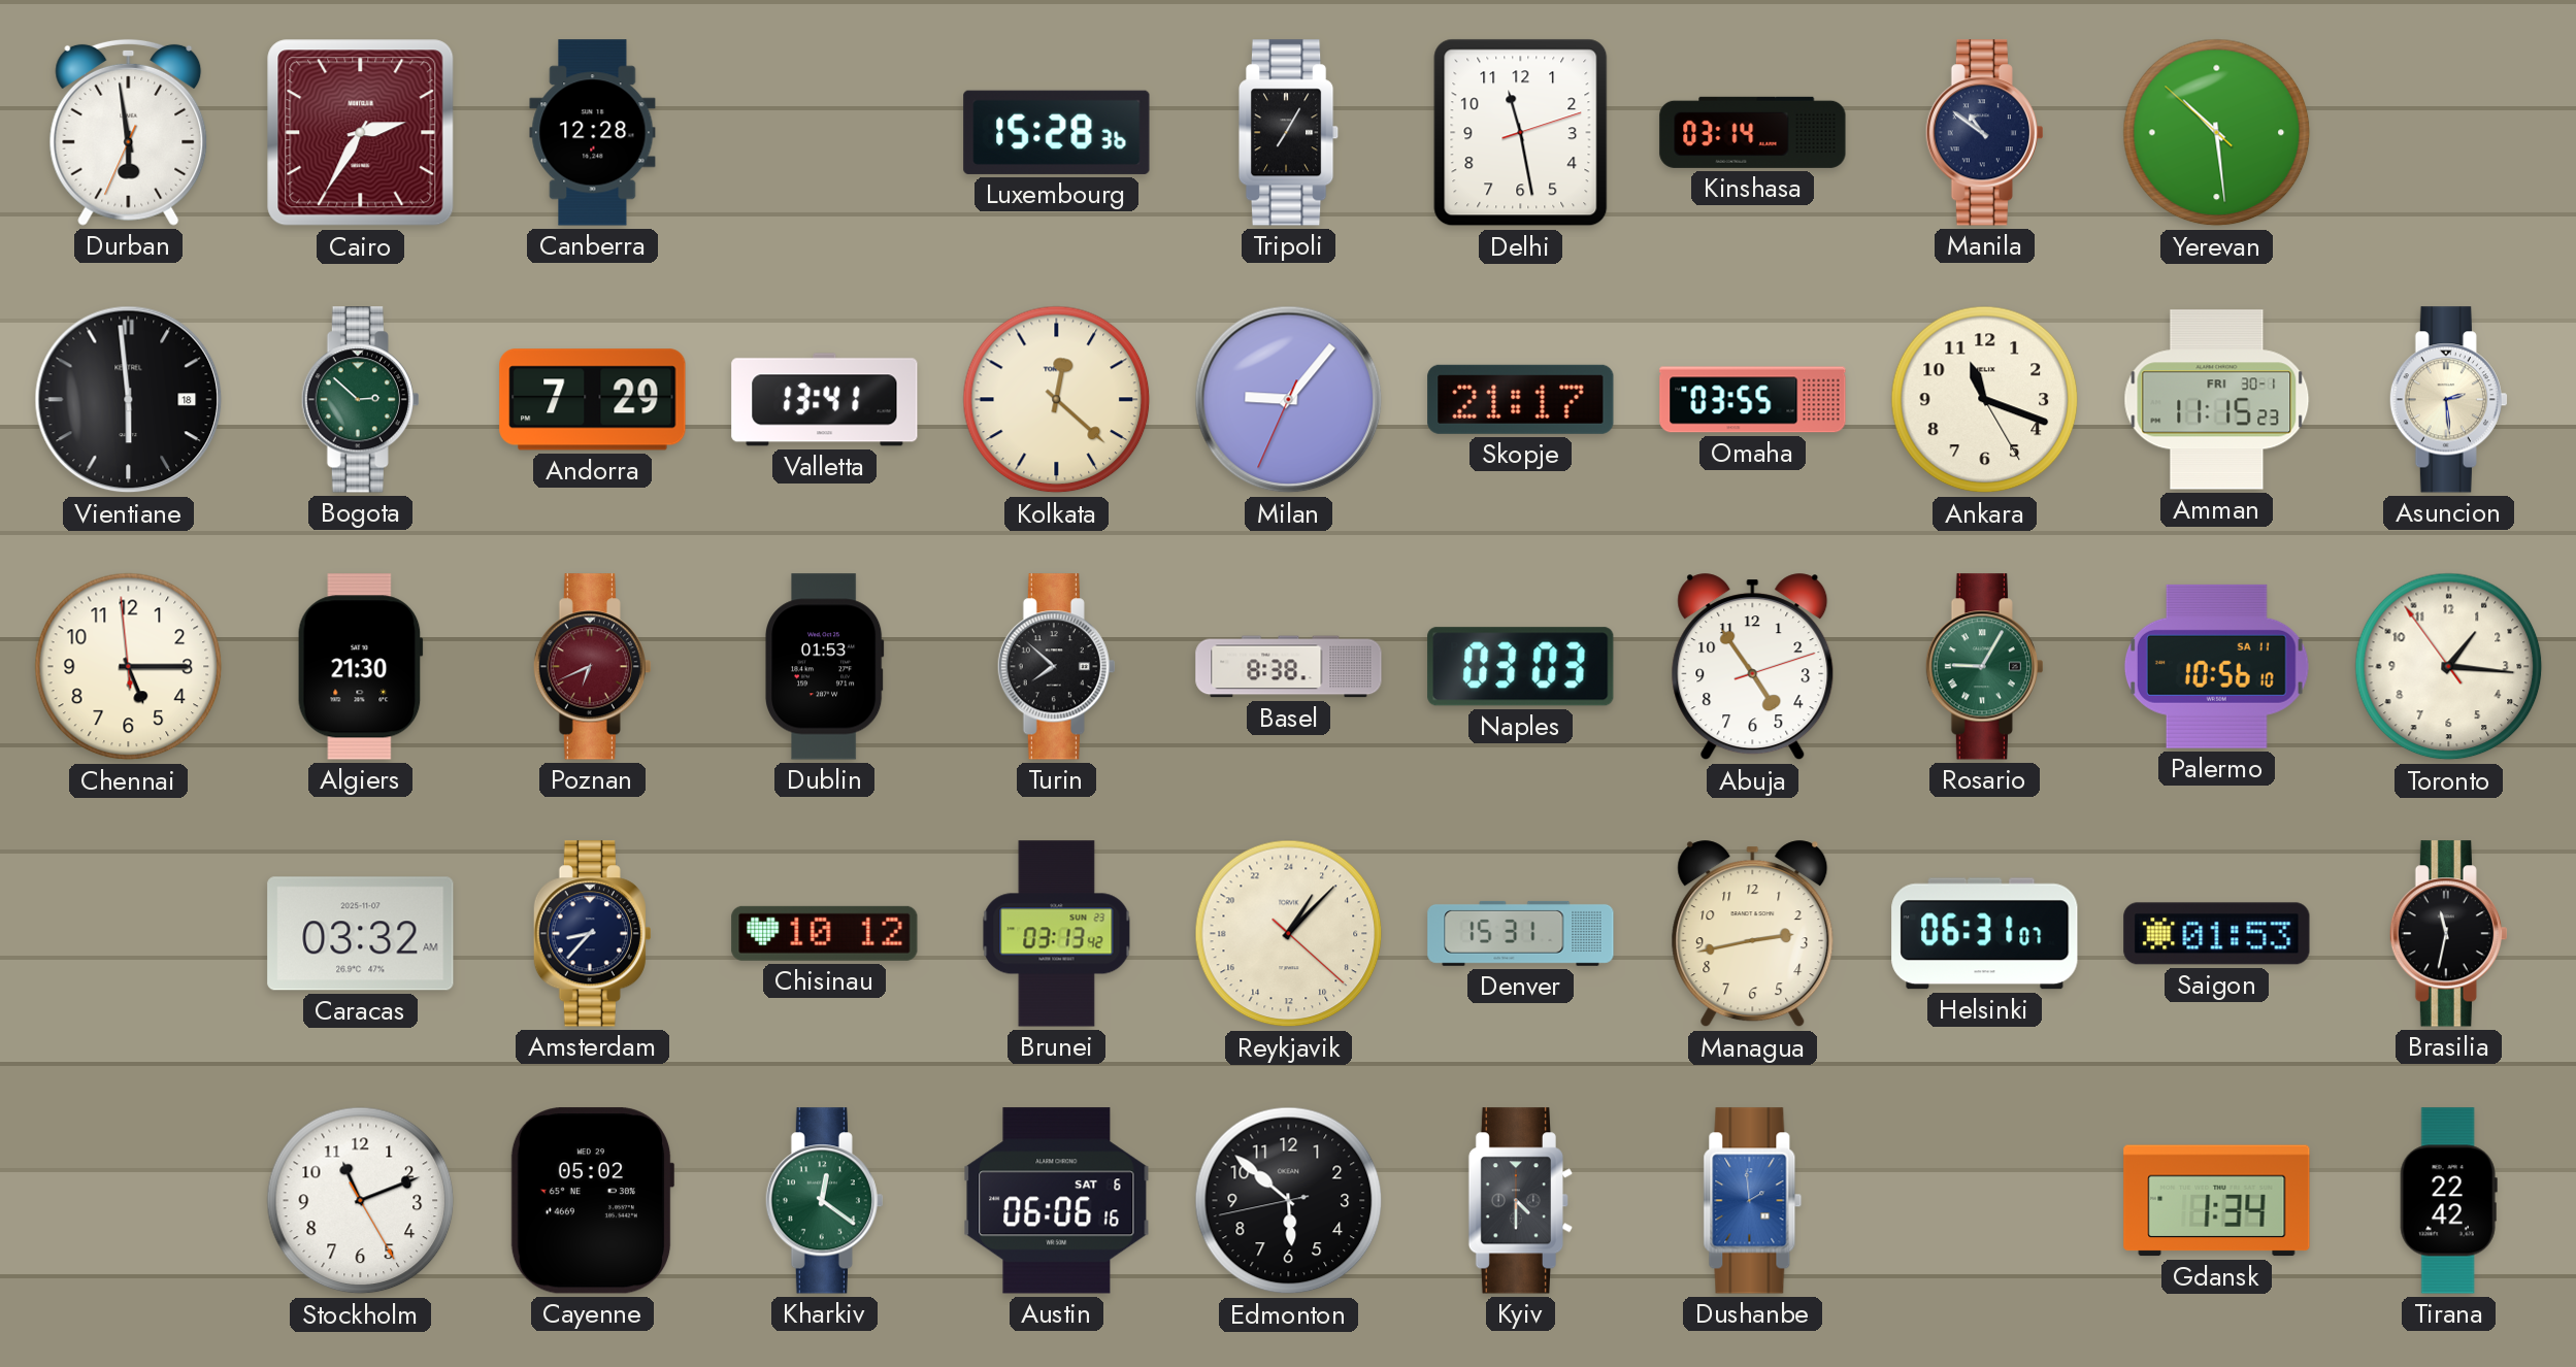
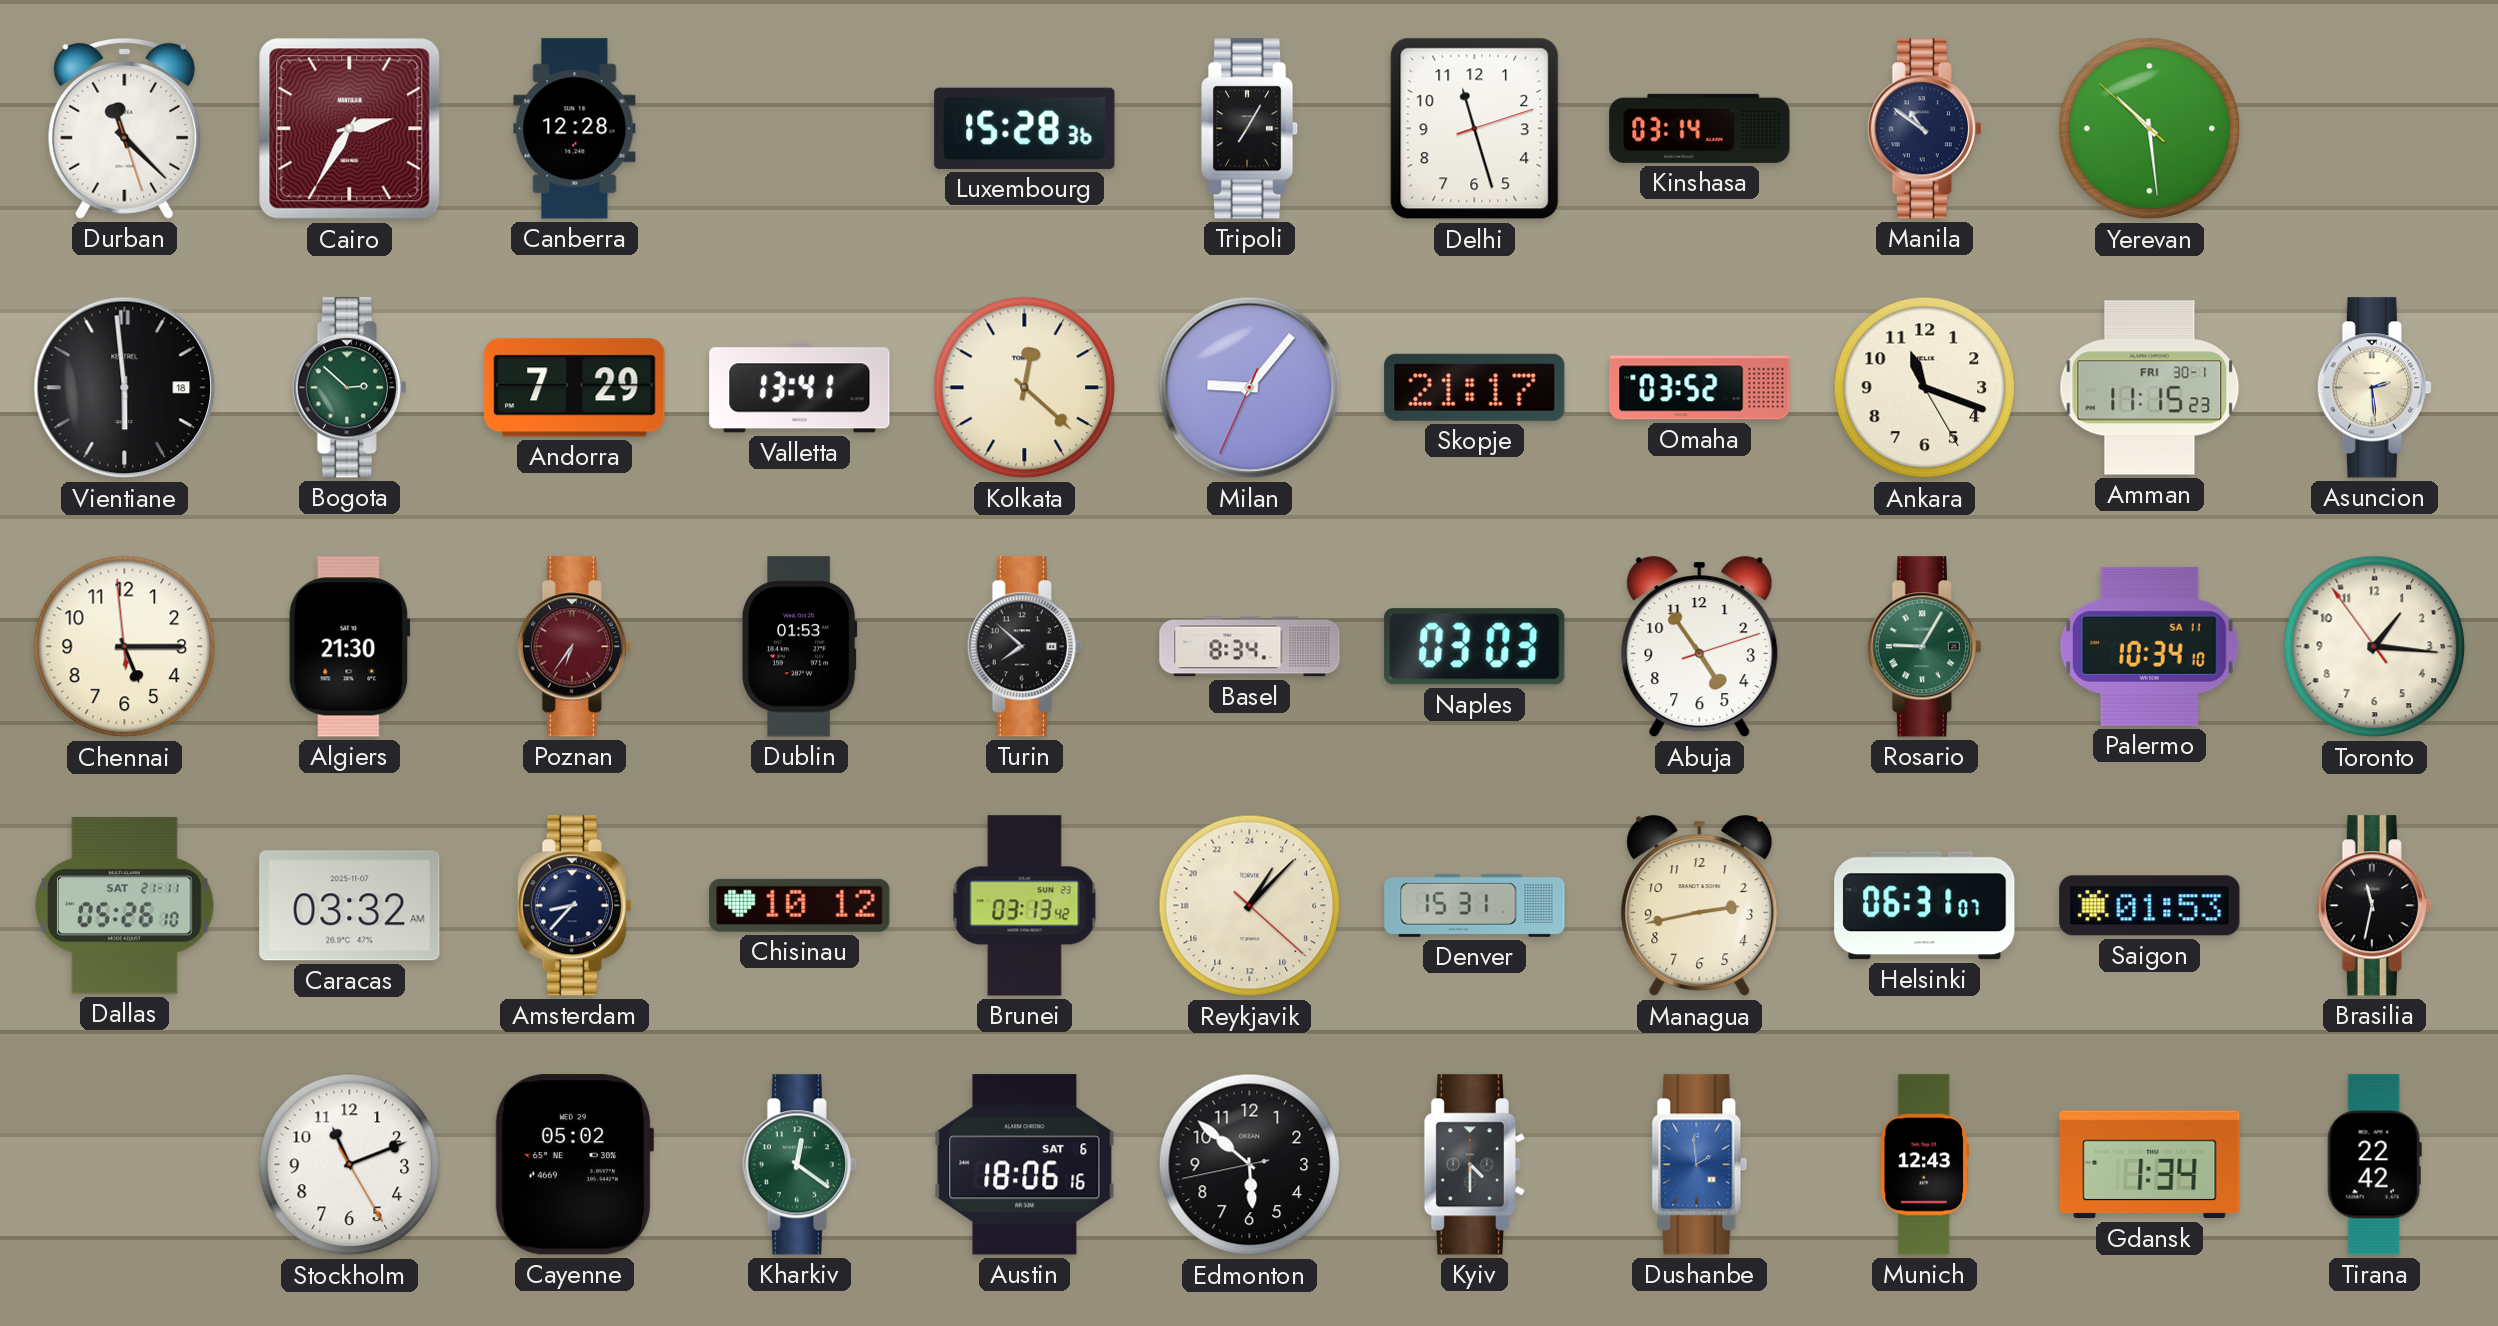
Durban: 5:58 -> 11:22 (125, 128)
Delhi: 11:28 -> 11:27 (1475, 129)
Omaha: 03:55 -> 03:52 (1700, 388)
Poznan: 6:41 -> 6:36 (574, 647)
Basel: 8:38 -> 8:34 (1250, 647)
Palermo: 10:56 -> 10:34 (2149, 646)
Dallas: none -> 05:26 (125, 906)
Austin: 06:06 -> 18:06 (1025, 1165)
Munich: none -> 12:43 (1924, 1165)
